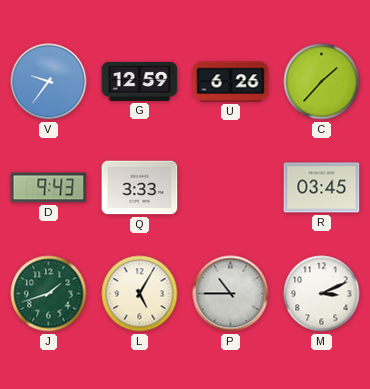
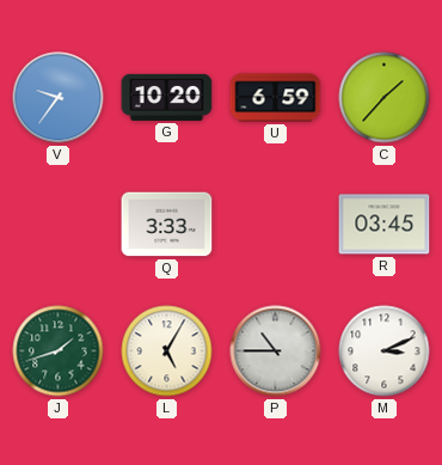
G: 12:59 -> 10:20 (167, 97)
U: 6:26 -> 6:59 (276, 98)
D: 9:43 -> none (49, 188)
